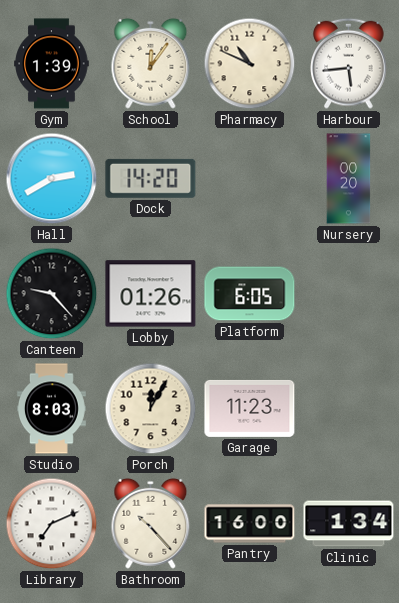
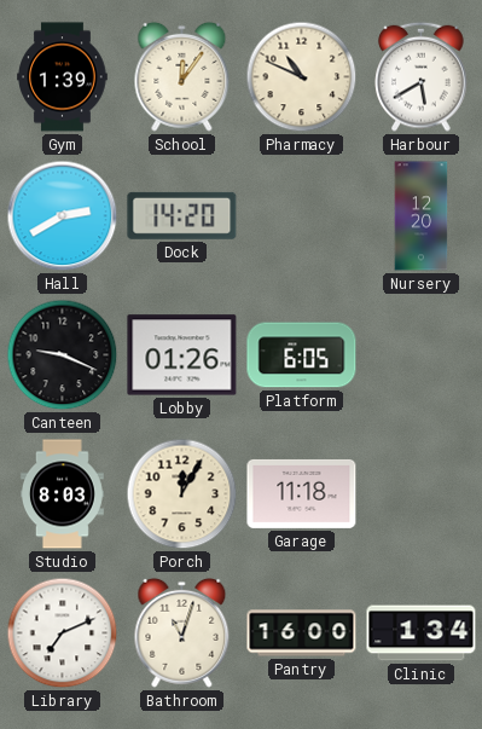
Harbour: 5:44 -> 5:40 (422, 76)
Nursery: 00:20 -> 12:20 (422, 216)
Canteen: 9:23 -> 9:19 (63, 355)
Garage: 11:23 -> 11:18 (302, 493)
Bathroom: 10:23 -> 11:03 (182, 632)
